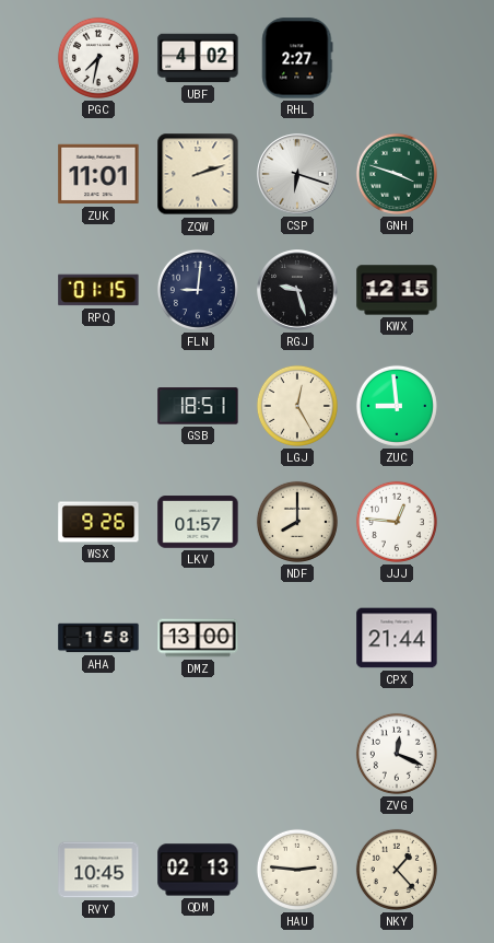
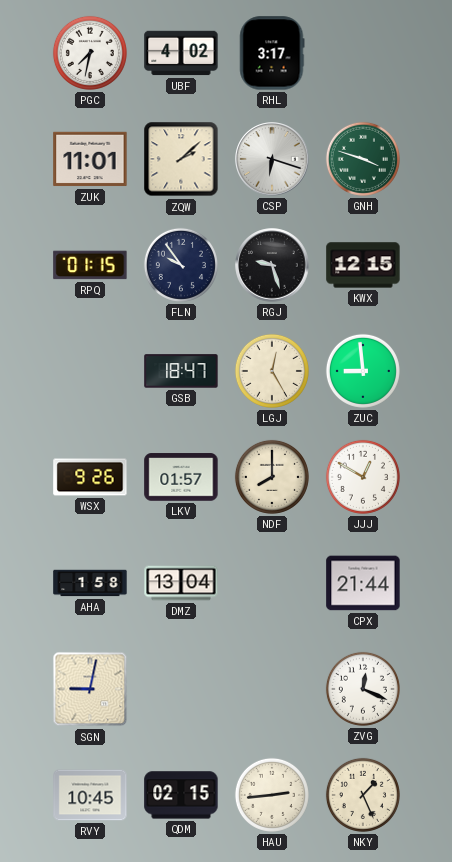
RHL: 2:27 -> 3:17 (272, 53)
ZQW: 2:12 -> 2:08 (181, 159)
FLN: 9:01 -> 9:54 (181, 265)
GSB: 18:51 -> 18:47 (181, 371)
JJJ: 12:46 -> 12:50 (363, 477)
DMZ: 13:00 -> 13:04 (181, 583)
SGN: none -> 9:02 (90, 689)
QDM: 02:13 -> 02:15 (181, 795)
HAU: 2:46 -> 2:44 (272, 795)
NKY: 1:23 -> 1:26 (363, 795)
